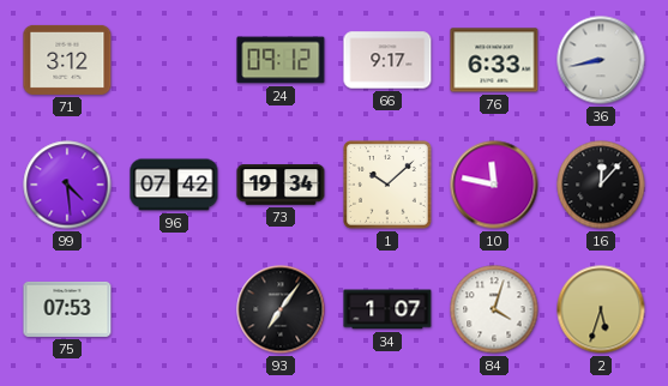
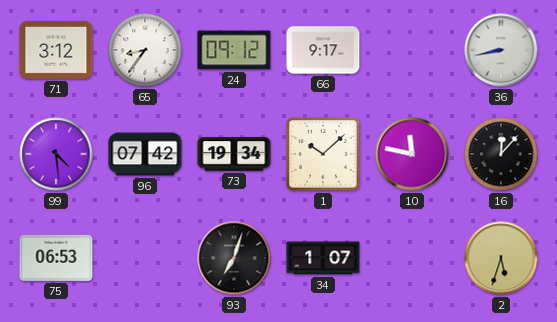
65: none -> 8:36 (145, 50)
76: 6:33 -> none (494, 60)
75: 07:53 -> 06:53 (56, 258)
93: 7:06 -> 7:03 (234, 258)
84: 4:03 -> none (494, 309)
